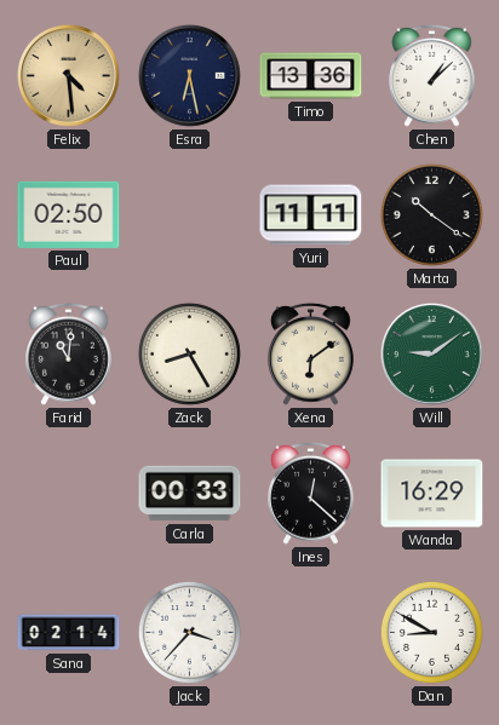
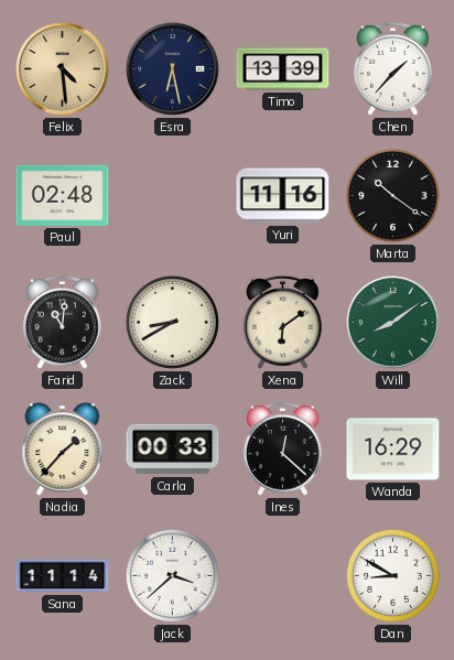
Timo: 13:36 -> 13:39 (283, 69)
Chen: 1:08 -> 1:37 (393, 68)
Paul: 02:50 -> 02:48 (63, 195)
Yuri: 11:11 -> 11:16 (283, 196)
Zack: 8:25 -> 8:40 (172, 322)
Will: 9:09 -> 8:09 (393, 323)
Nadia: none -> 1:37 (63, 450)
Sana: 02:14 -> 11:14 (63, 576)
Jack: 3:37 -> 3:38 (172, 575)
